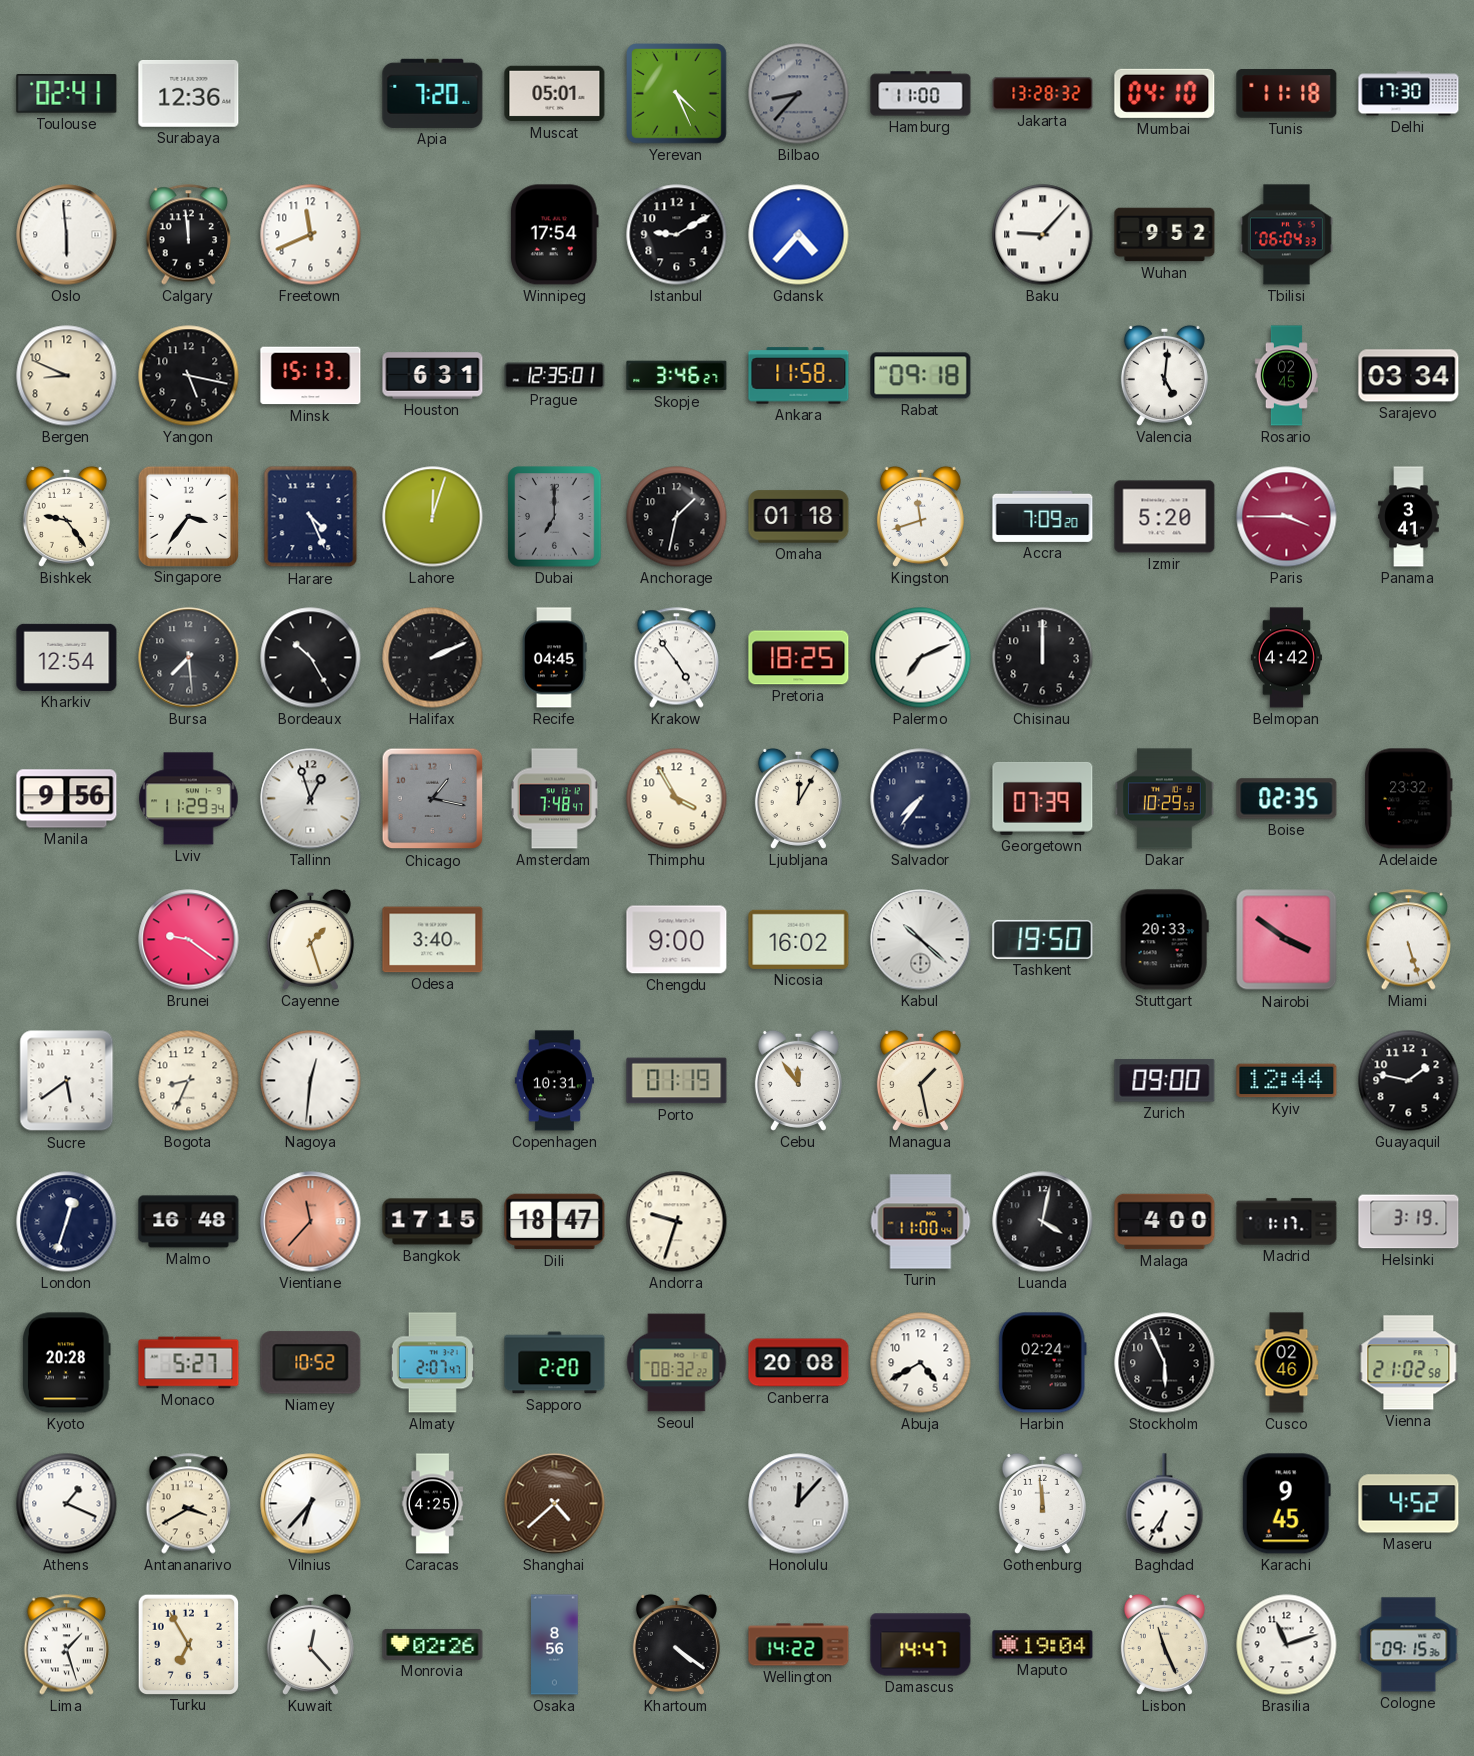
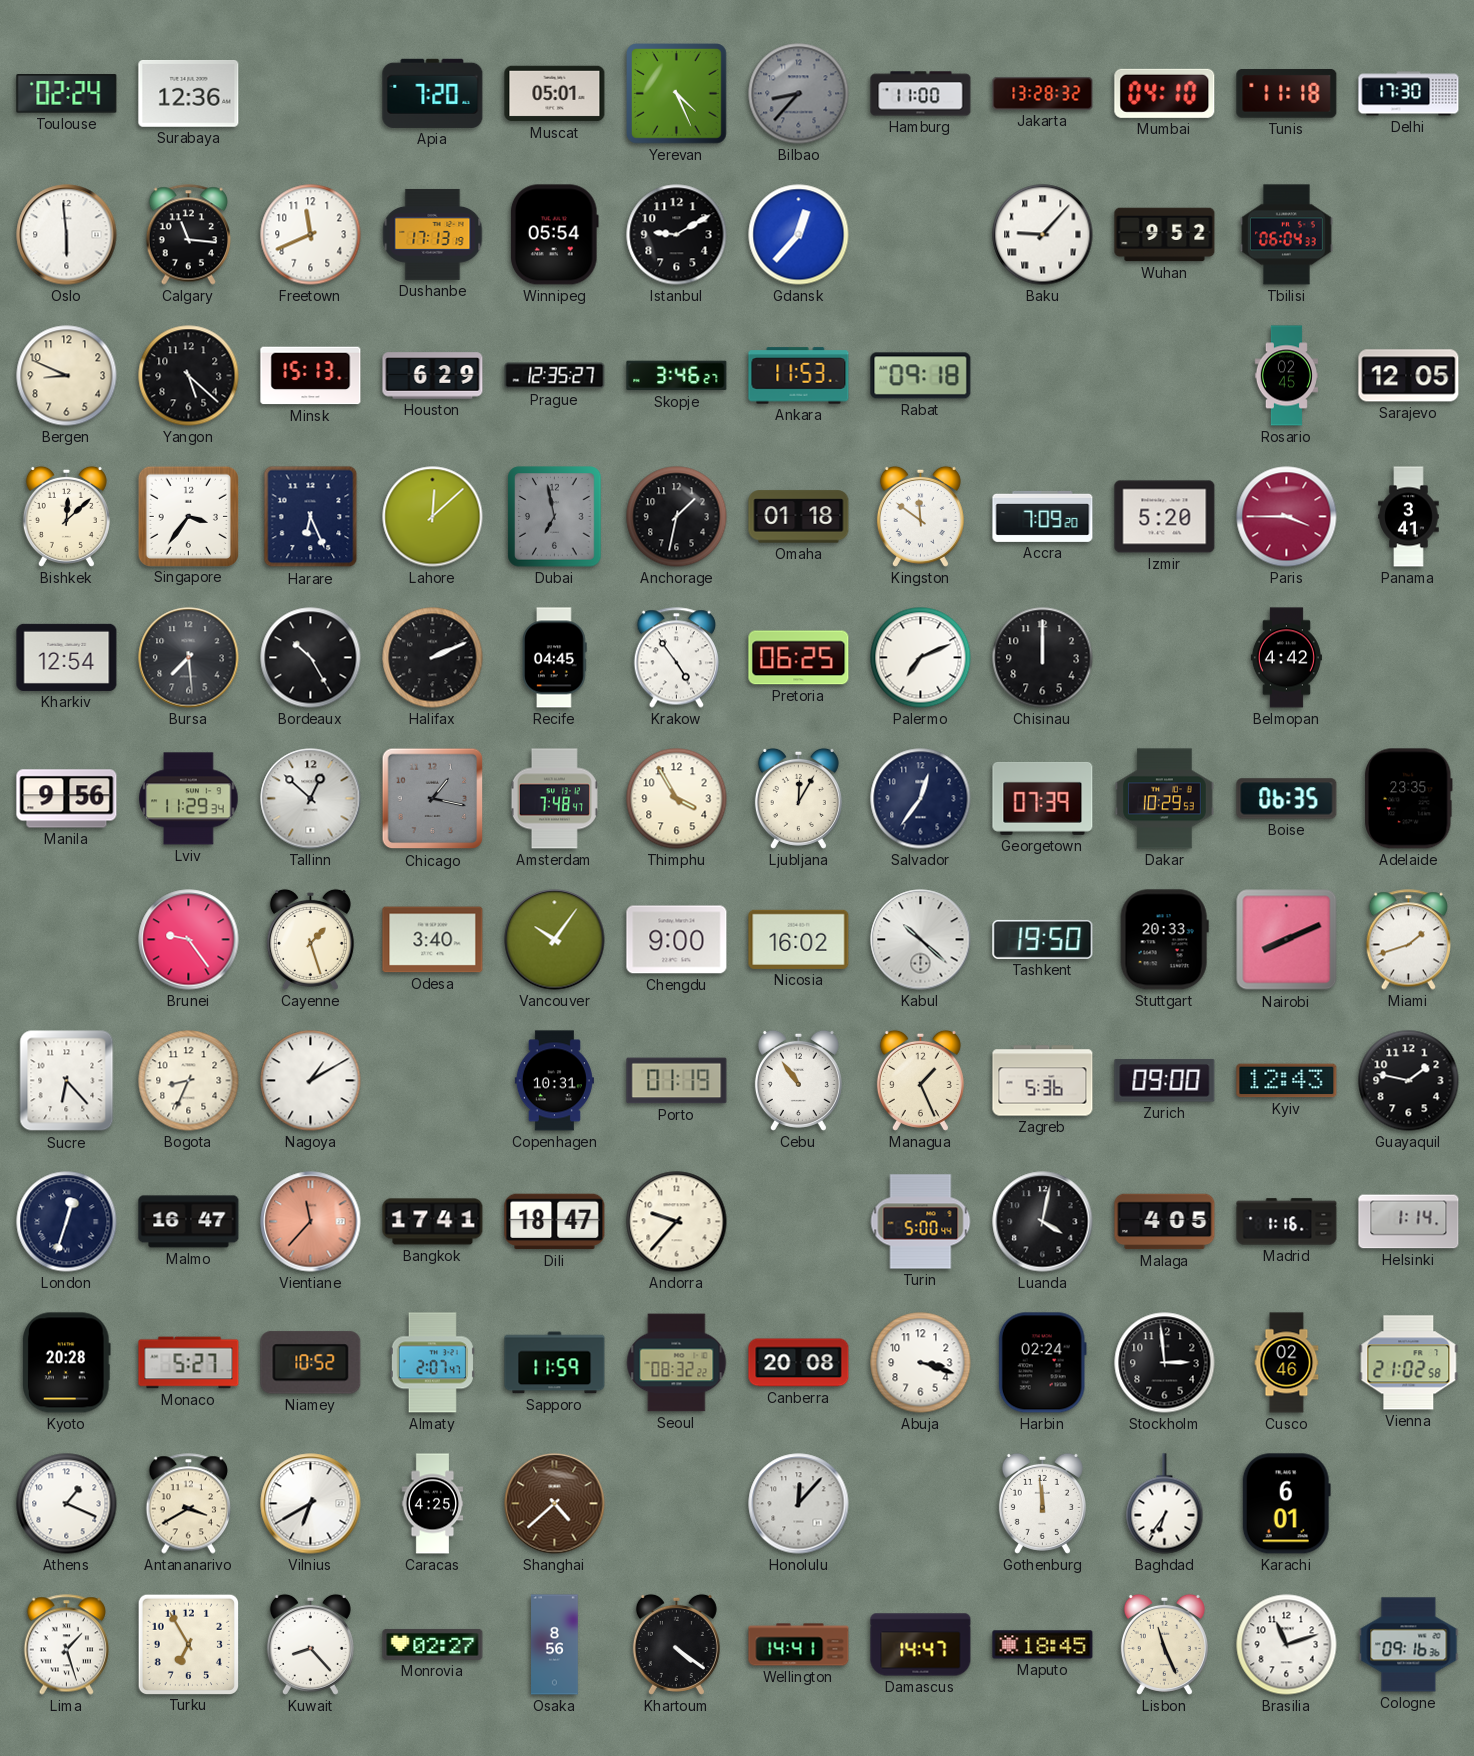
Toulouse: 02:41 -> 02:24 (67, 94)
Calgary: 11:59 -> 11:16 (188, 235)
Dushanbe: none -> 17:13 (433, 234)
Winnipeg: 17:54 -> 05:54 (554, 235)
Gdansk: 4:37 -> 12:37 (799, 235)
Yangon: 5:17 -> 5:22 (189, 376)
Houston: 6:31 -> 6:29 (433, 376)
Prague: 12:35:01 -> 12:35:27 (555, 376)
Ankara: 11:58 -> 11:53 (799, 376)
Valencia: 5:01 -> none (1164, 375)
Sarajevo: 03:34 -> 12:05 (1409, 376)
Bishkek: 9:24 -> 12:08 (66, 516)
Harare: 4:26 -> 6:26 (311, 517)
Lahore: 12:03 -> 12:08 (433, 517)
Dubai: 7:00 -> 6:58 (555, 517)
Kingston: 11:42 -> 11:51 (920, 516)
Pretoria: 18:25 -> 06:25 (799, 658)
Tallinn: 12:57 -> 12:52 (311, 799)
Salvador: 7:36 -> 12:36 (921, 799)
Boise: 02:35 -> 06:35 (1287, 799)
Adelaide: 23:32 -> 23:35 (1409, 799)
Brunei: 9:21 -> 9:24 (189, 940)
Vancouver: none -> 10:06 (555, 940)
Nairobi: 3:51 -> 8:11 (1287, 940)
Miami: 5:27 -> 1:42 (1408, 940)
Sucre: 5:39 -> 6:23 (67, 1081)
Nagoya: 12:31 -> 1:10 (311, 1081)
Cebu: 11:54 -> 10:54 (798, 1080)
Managua: 1:28 -> 1:26 (920, 1080)
Zagreb: none -> 5:36 (1043, 1081)
Kyiv: 12:44 -> 12:43 (1287, 1081)
Malmo: 16:48 -> 16:47 (189, 1222)
Bangkok: 17:15 -> 17:41 (433, 1222)
Andorra: 9:33 -> 9:37 (677, 1222)
Turin: 11:00 -> 5:00 (921, 1222)
Malaga: 4:00 -> 4:05 (1165, 1222)
Madrid: 1:17 -> 1:16 (1287, 1222)
Helsinki: 3:19 -> 1:14 (1409, 1222)
Sapporo: 2:20 -> 11:59 (555, 1363)
Abuja: 4:40 -> 3:18 (921, 1363)
Stockholm: 5:56 -> 2:59 (1165, 1363)
Vilnius: 6:37 -> 6:40 (311, 1504)
Karachi: 9:45 -> 6:01 (1286, 1504)
Maseru: 4:52 -> none (1409, 1504)
Kuwait: 12:23 -> 8:23 (310, 1644)
Monrovia: 02:26 -> 02:27 (433, 1645)
Wellington: 14:22 -> 14:41 (799, 1645)
Maputo: 19:04 -> 18:45 (1043, 1645)
Cologne: 09:15 -> 09:16 (1409, 1645)
